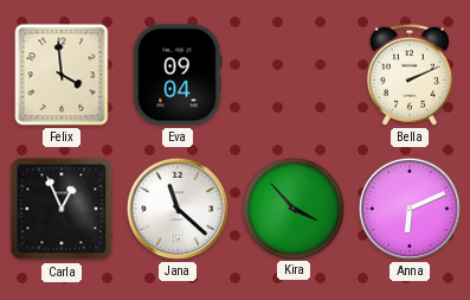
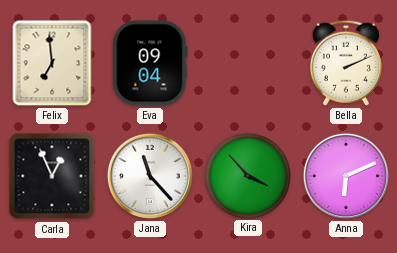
Felix: 3:59 -> 6:59 (52, 63)
Jana: 11:22 -> 11:23 (150, 176)
